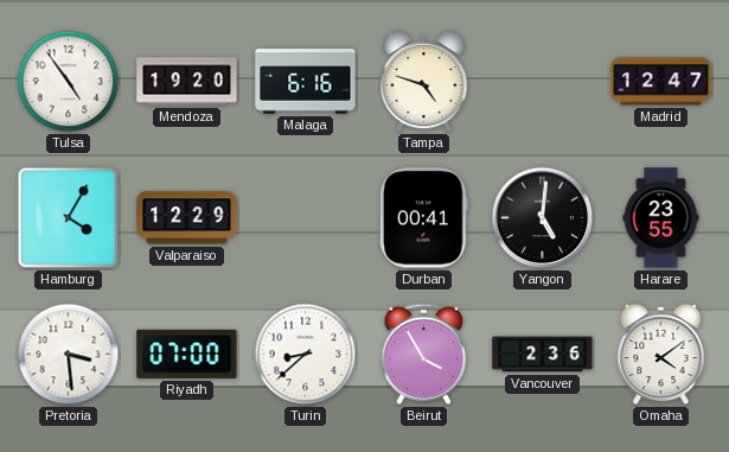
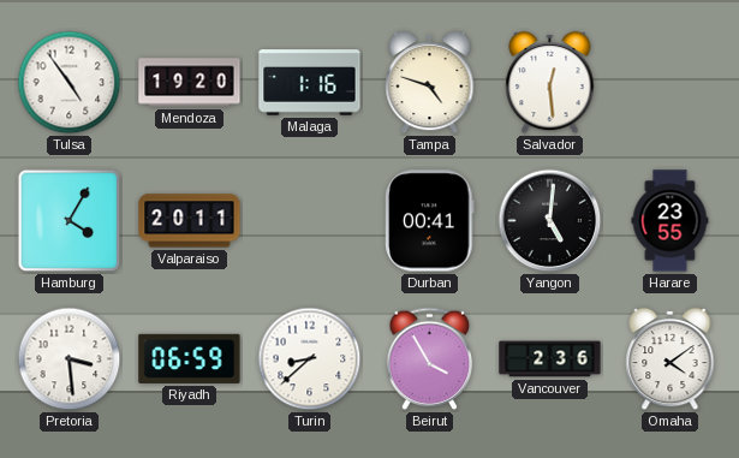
Malaga: 6:16 -> 1:16 (310, 83)
Salvador: none -> 12:29 (550, 83)
Madrid: 12:47 -> none (661, 82)
Valparaiso: 12:29 -> 20:11 (190, 221)
Riyadh: 07:00 -> 06:59 (190, 358)
